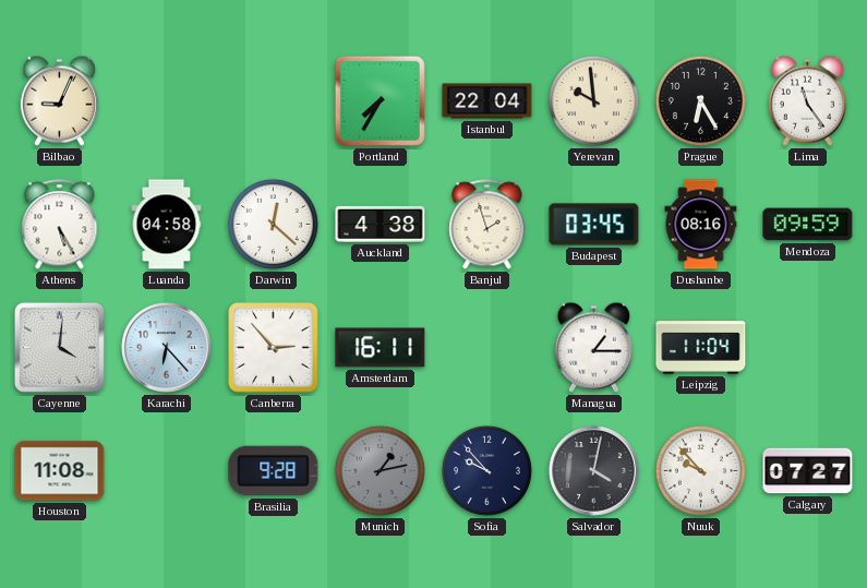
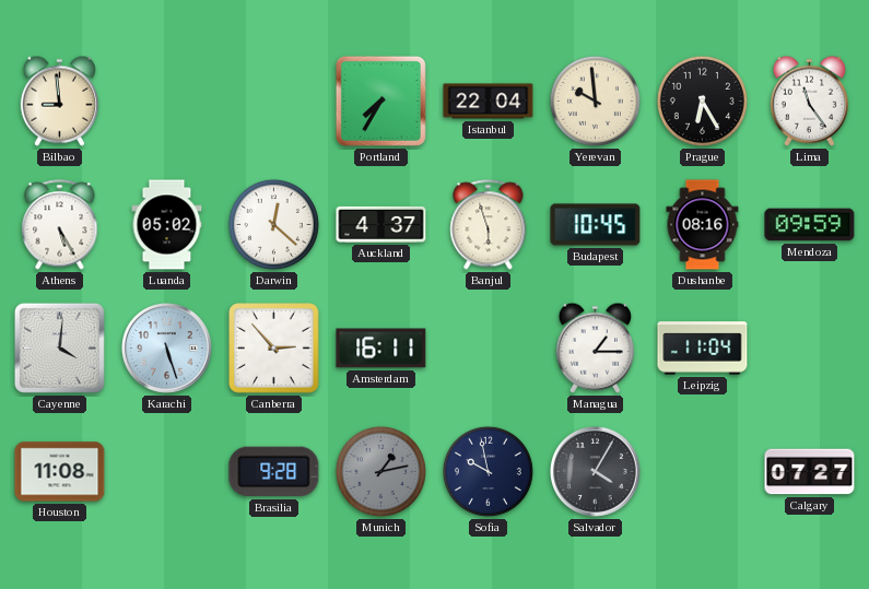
Bilbao: 9:04 -> 8:59 (59, 101)
Luanda: 04:58 -> 05:02 (167, 225)
Auckland: 4:38 -> 4:37 (381, 224)
Banjul: 1:57 -> 5:57 (489, 225)
Budapest: 03:45 -> 10:45 (596, 225)
Karachi: 6:23 -> 5:27 (167, 349)
Sofia: 9:53 -> 9:58 (488, 471)
Salvador: 4:02 -> 4:05 (596, 472)
Nuuk: 9:53 -> none (700, 470)
